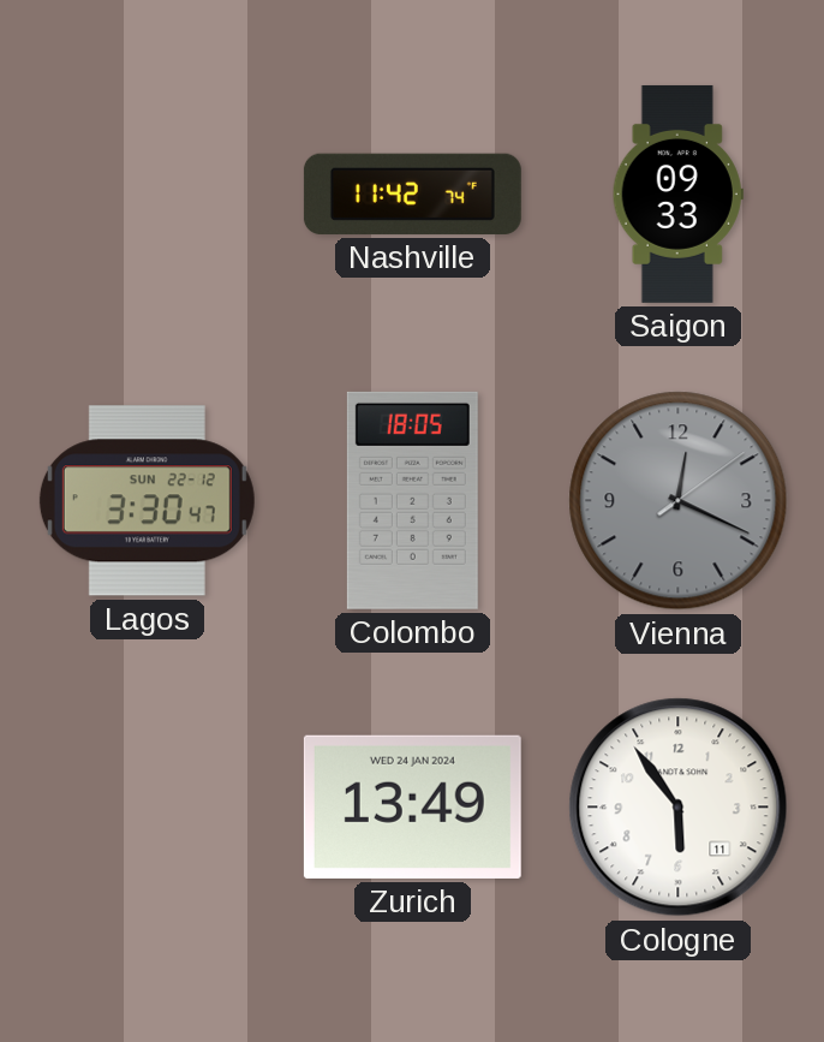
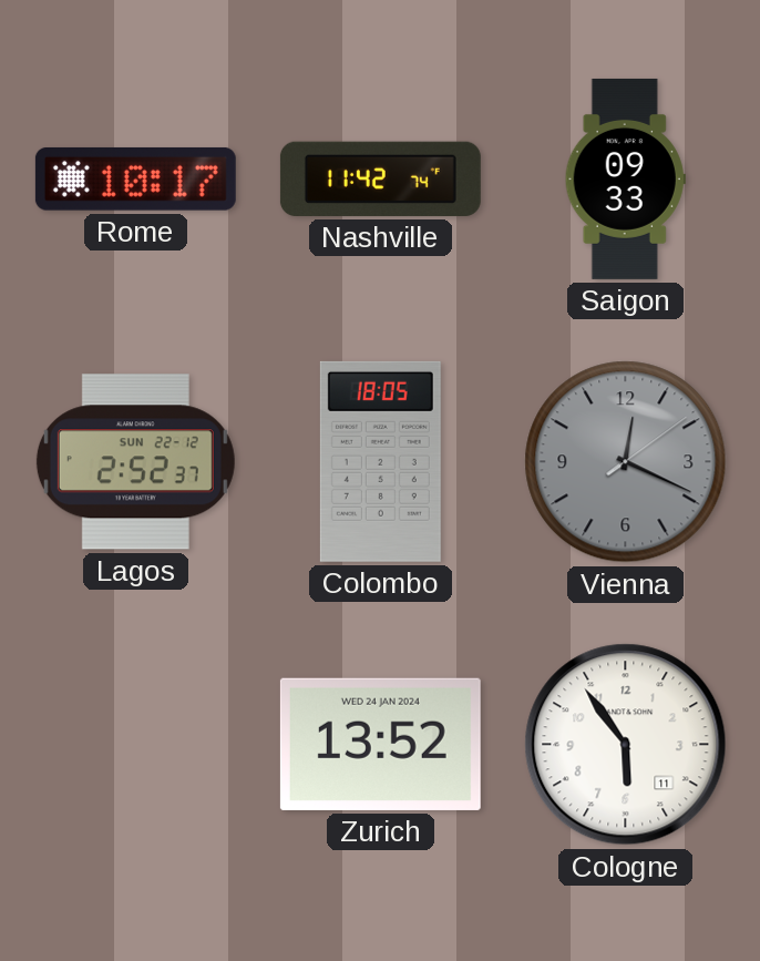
Rome: none -> 10:17 (135, 178)
Lagos: 3:30 -> 2:52 (135, 462)
Zurich: 13:49 -> 13:52 (380, 744)
